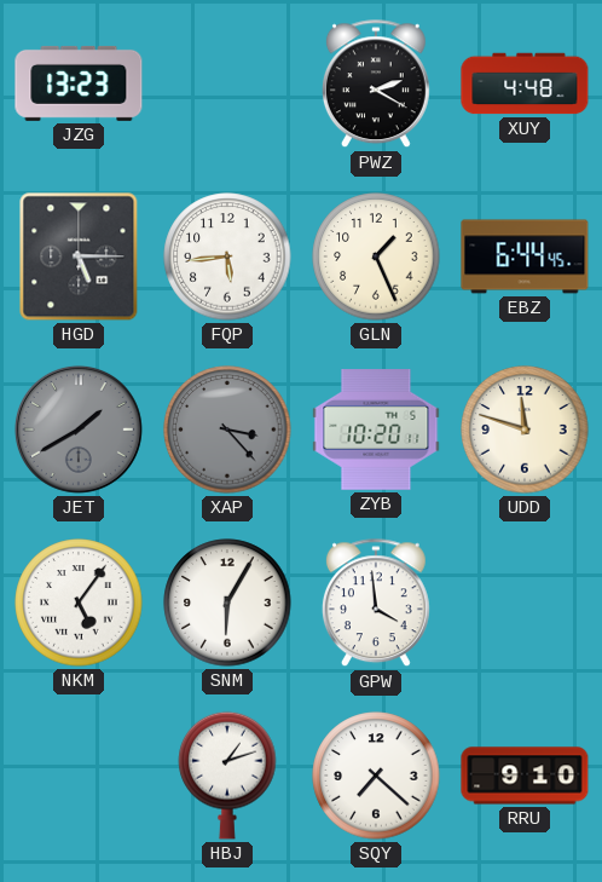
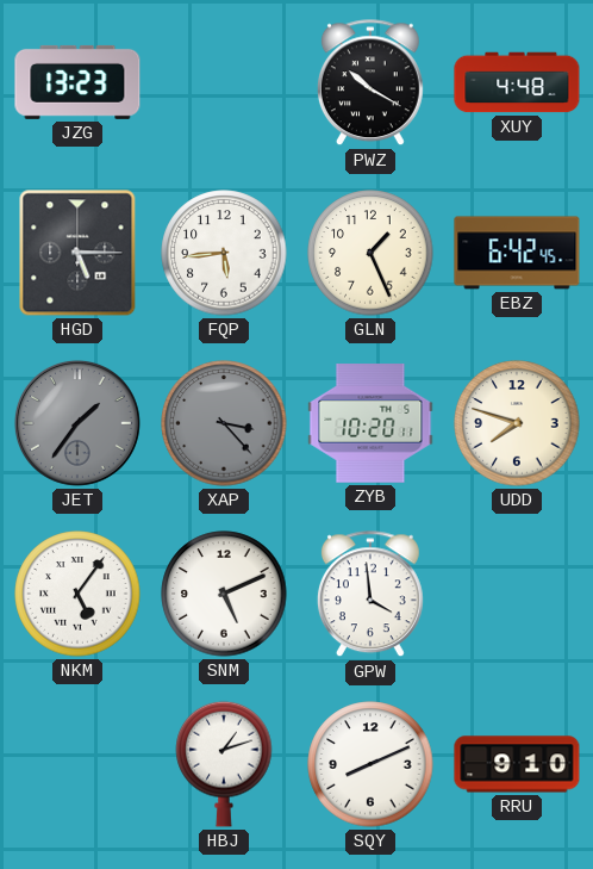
PWZ: 2:20 -> 10:20 (370, 83)
EBZ: 6:44 -> 6:42 (517, 253)
JET: 1:40 -> 1:36 (77, 423)
UDD: 11:48 -> 7:48 (517, 423)
SNM: 6:05 -> 5:11 (224, 594)
SQY: 7:22 -> 8:11 (370, 764)
